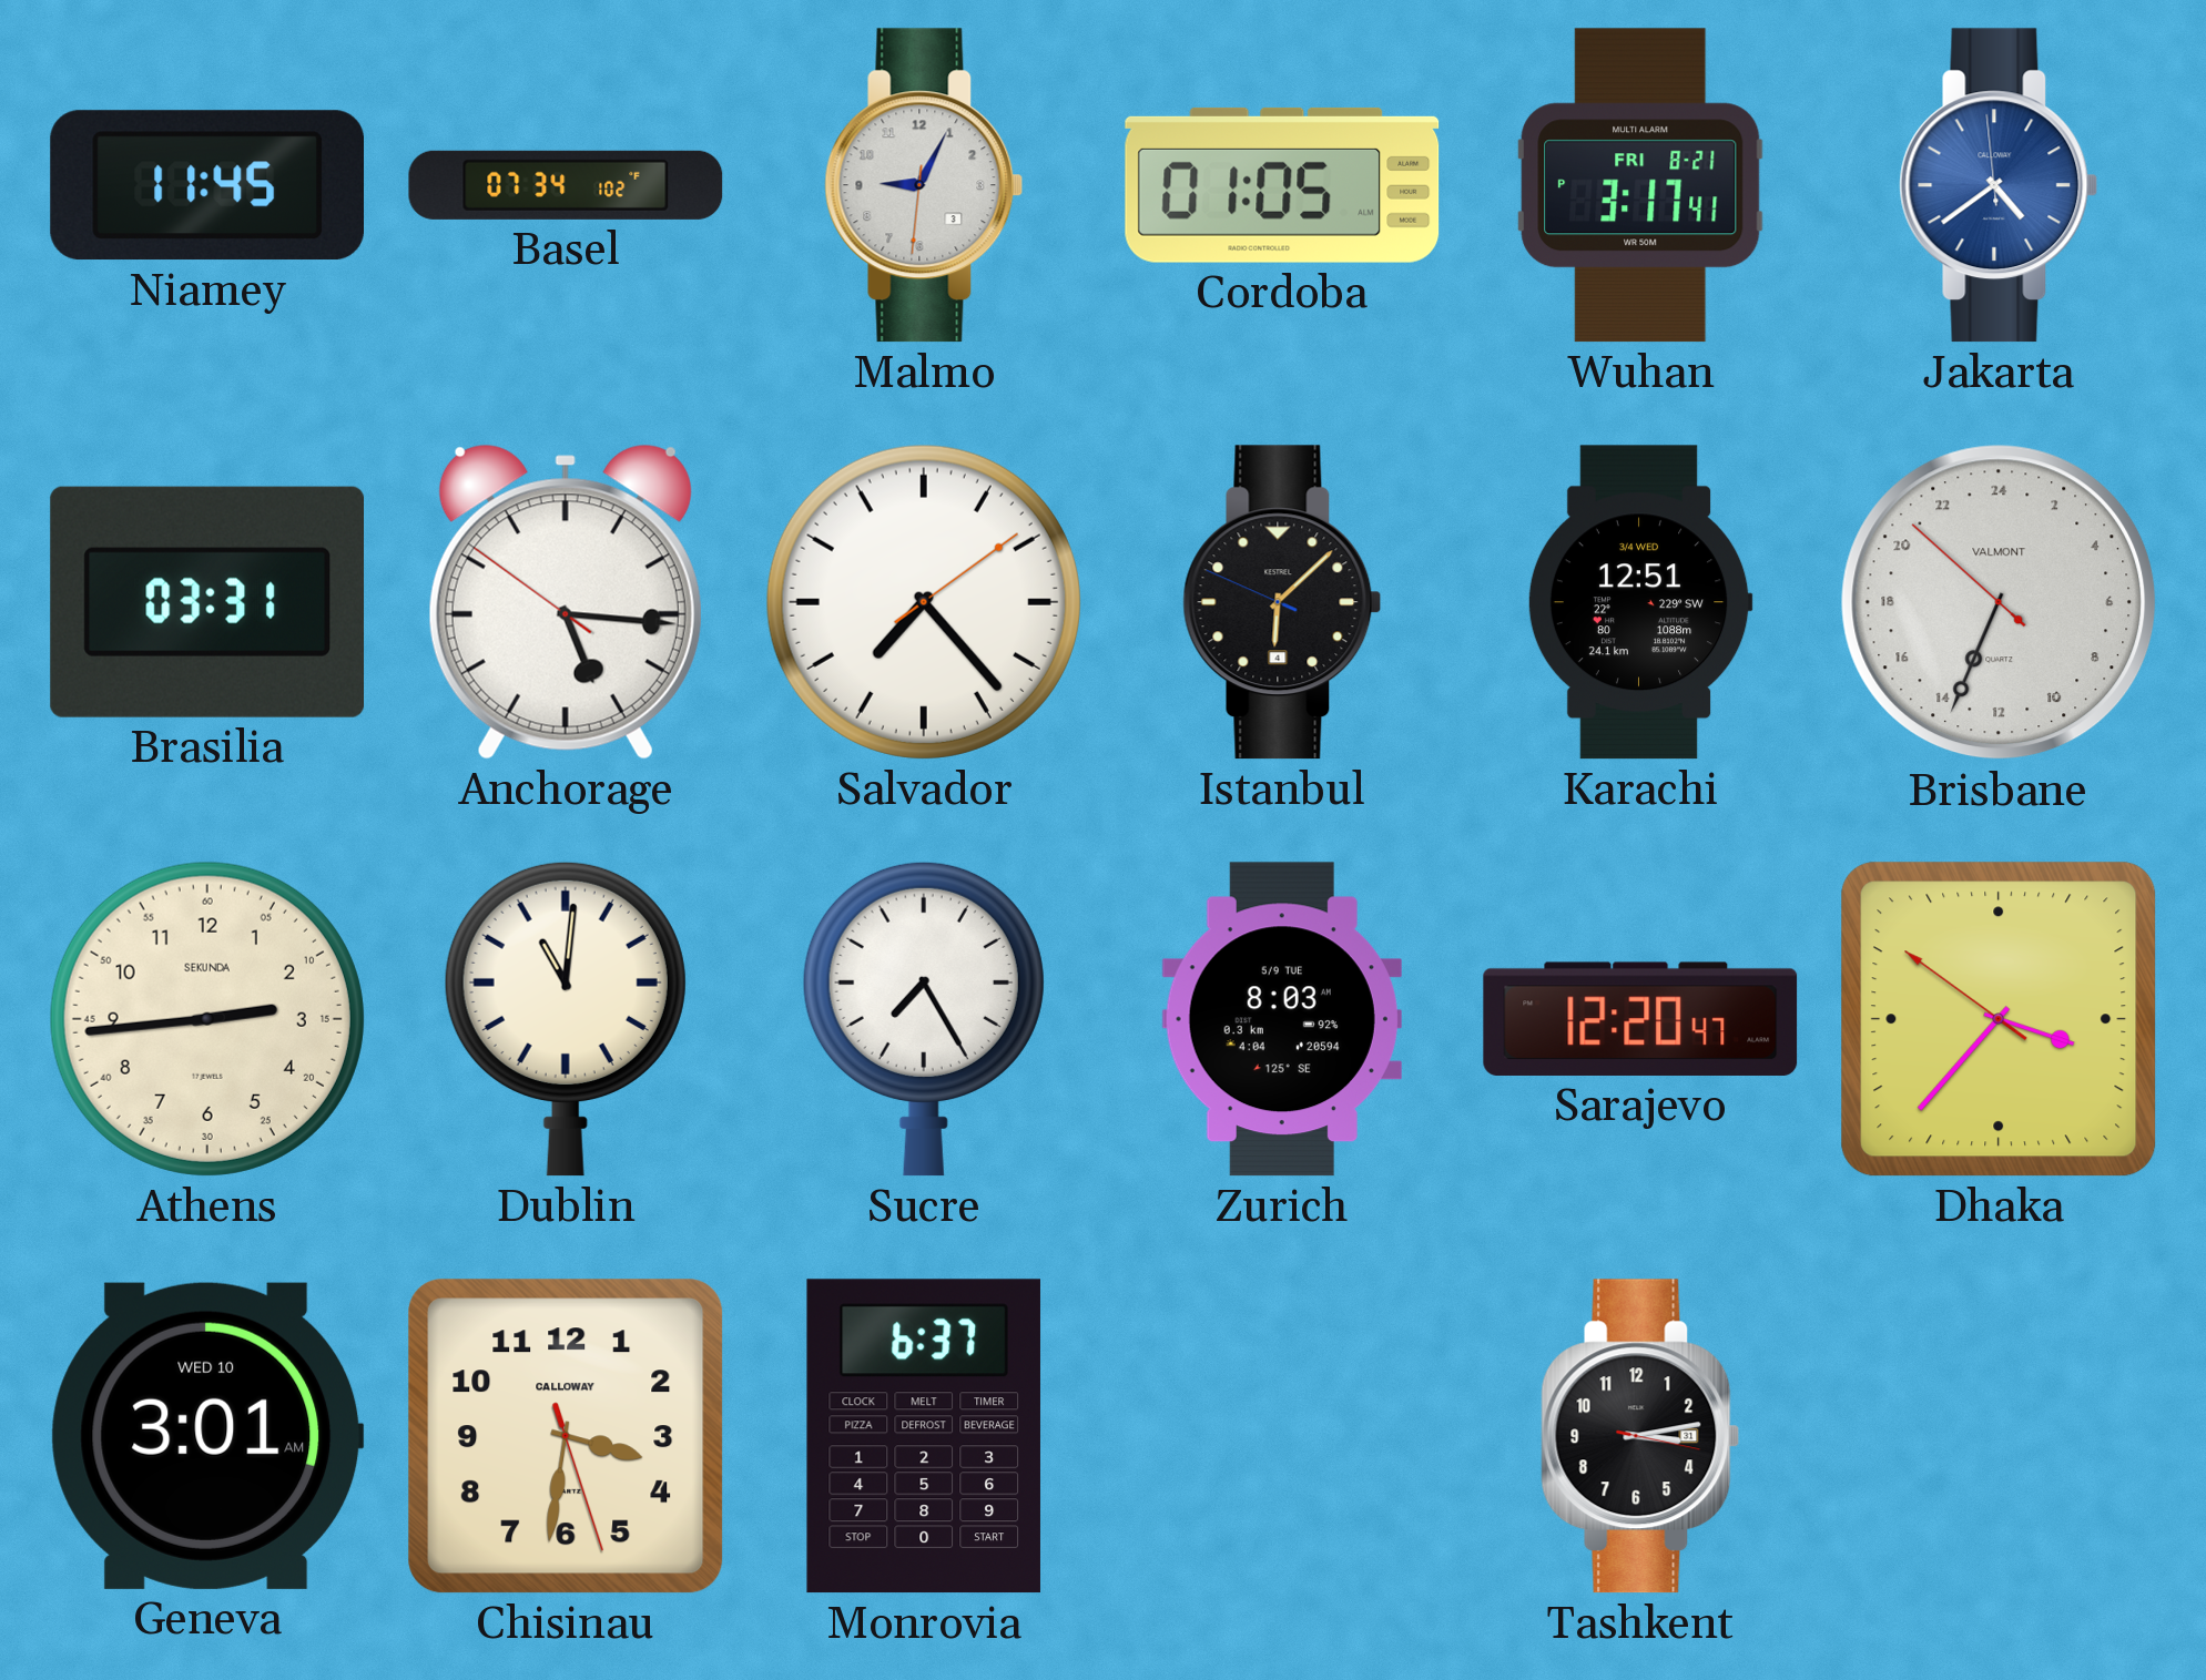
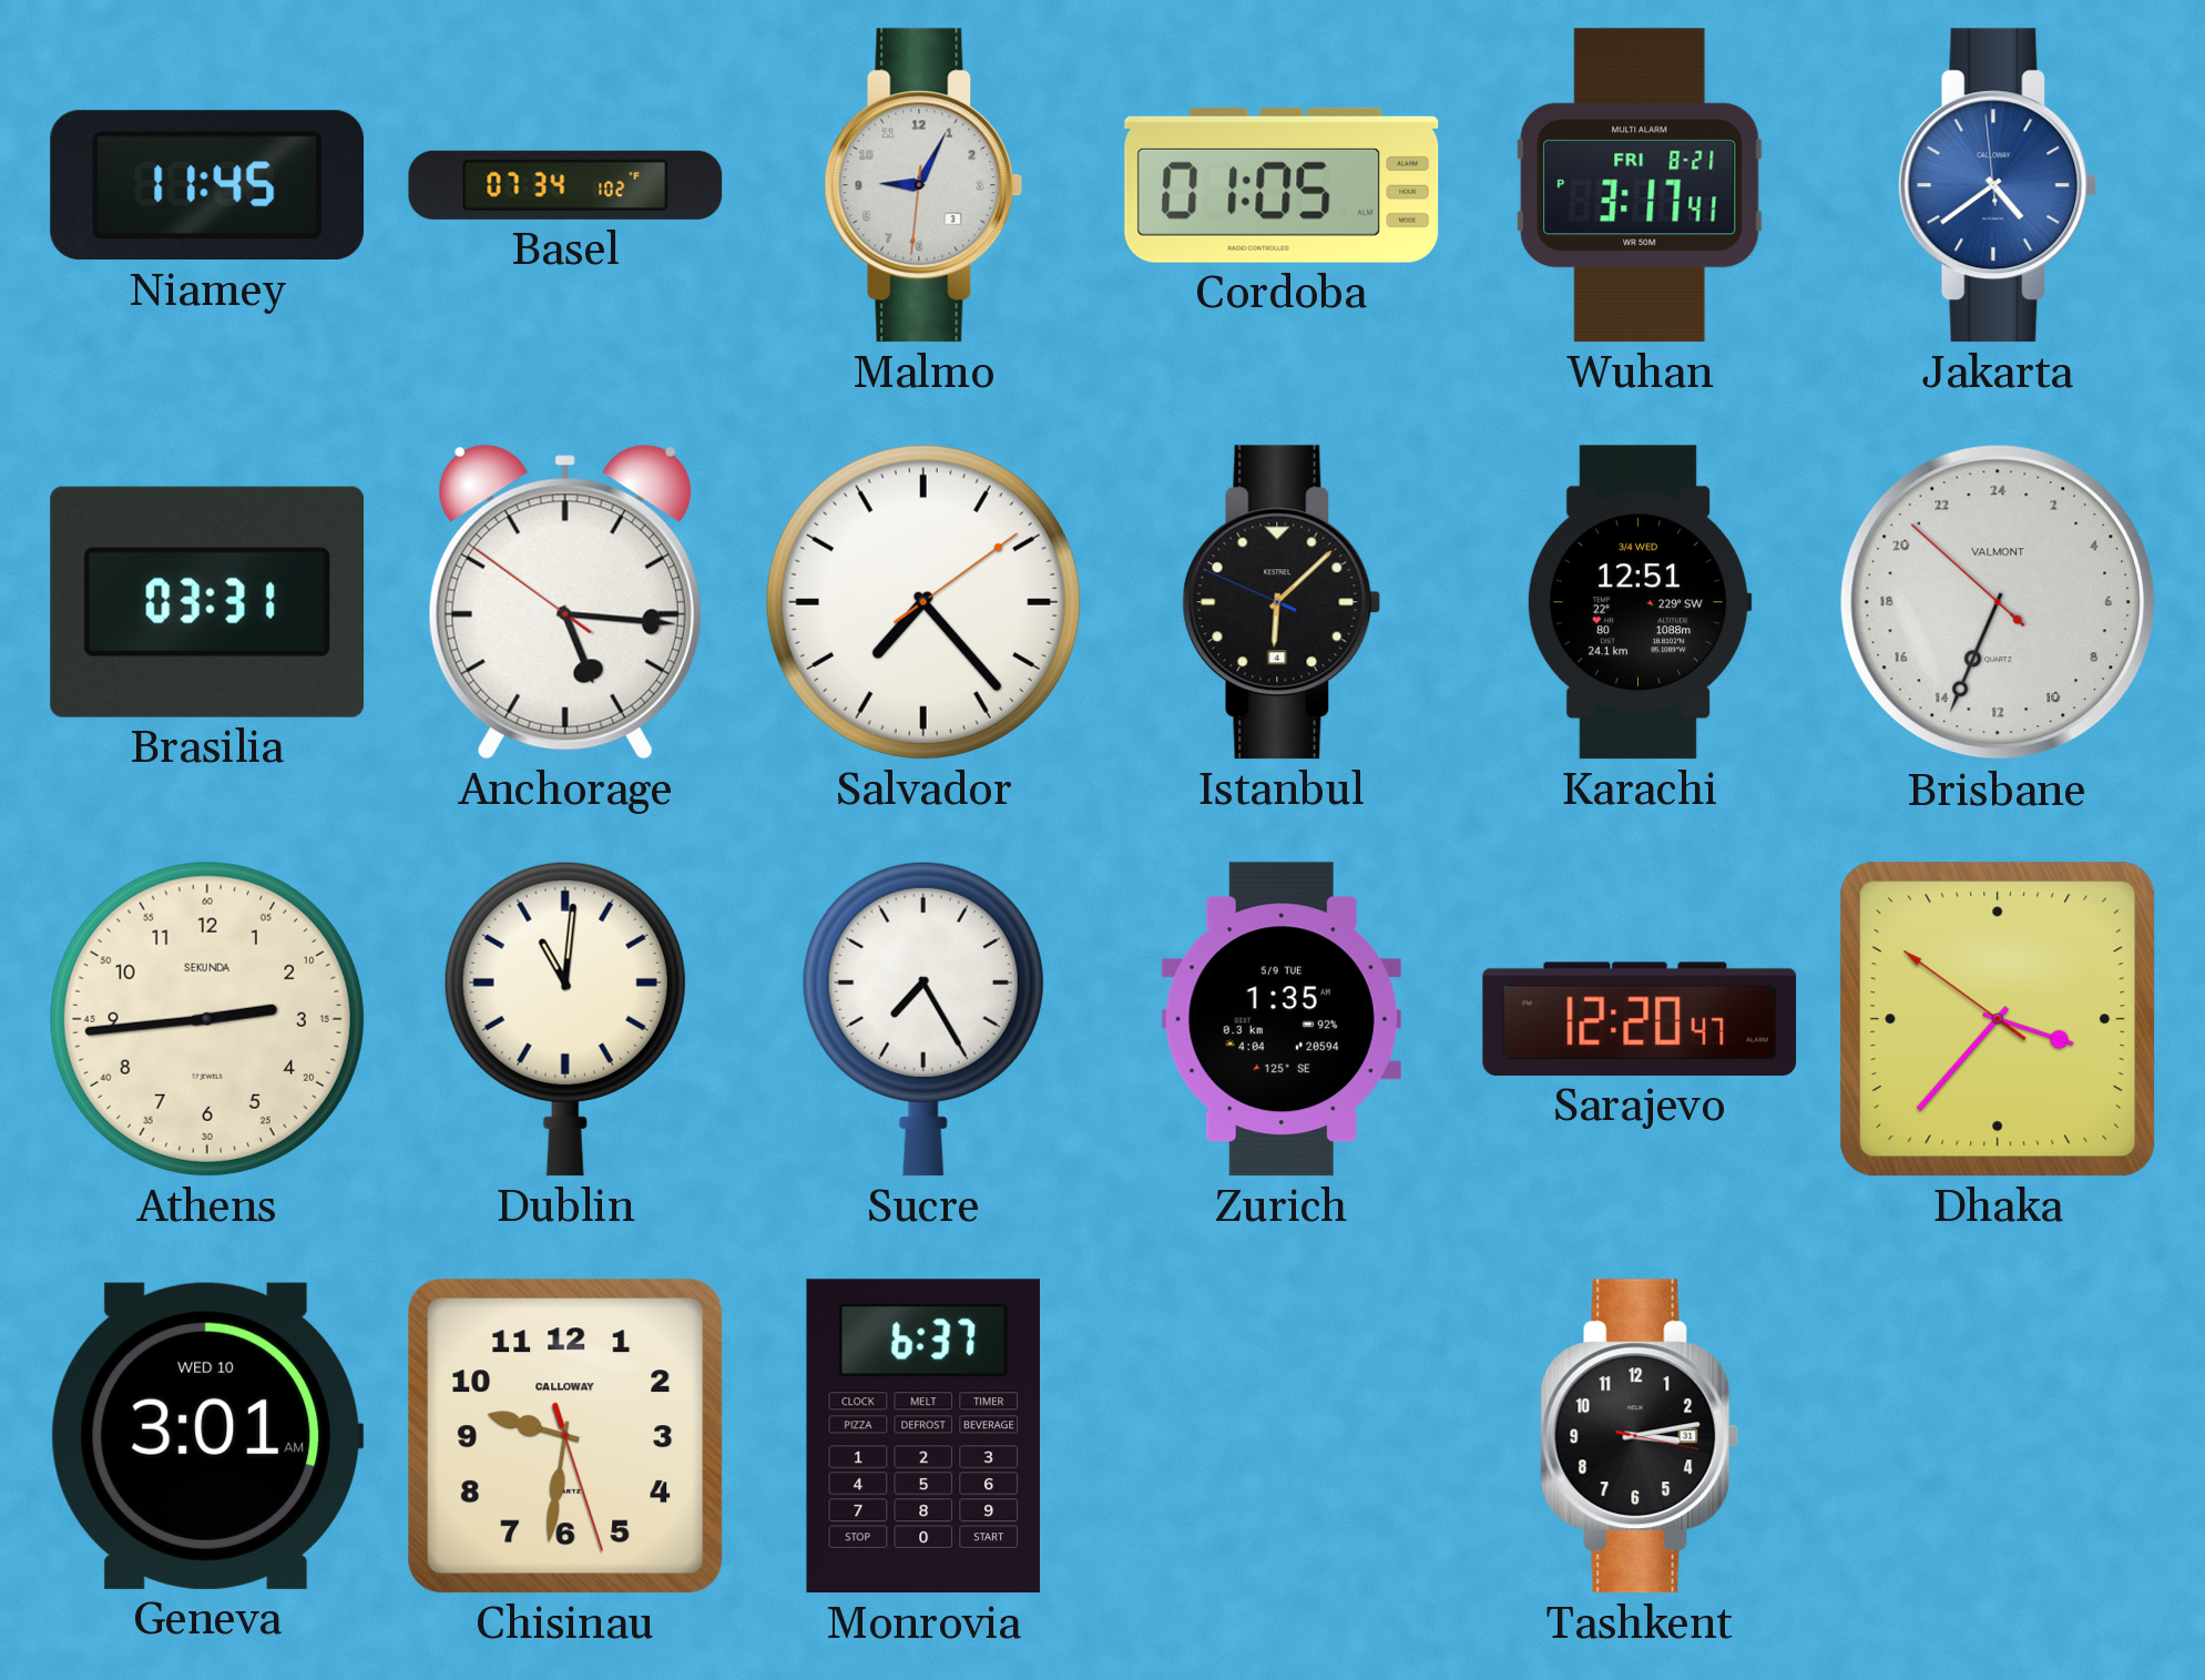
Zurich: 8:03 -> 1:35 (1282, 1019)
Chisinau: 3:31 -> 9:31 (565, 1436)
